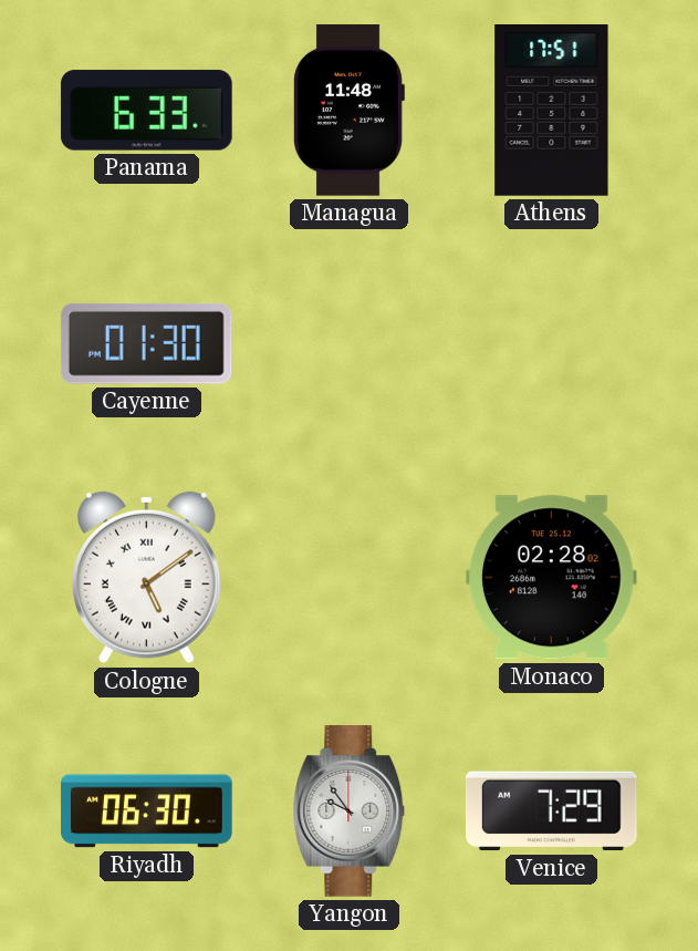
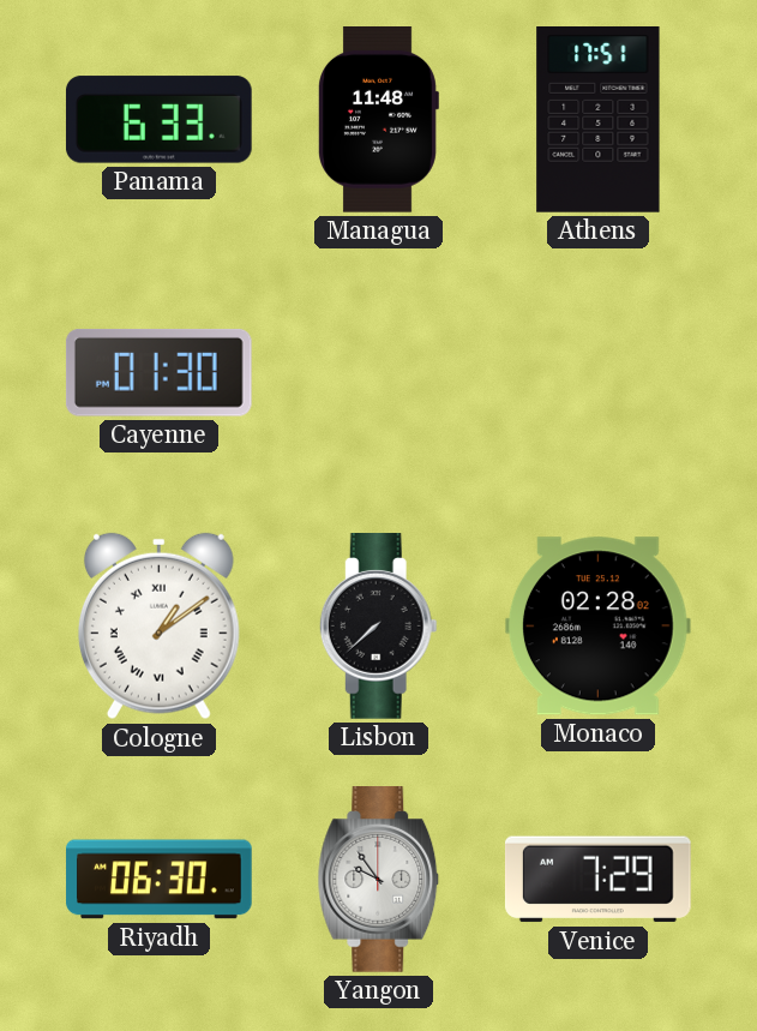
Cologne: 5:09 -> 1:09 (158, 627)
Lisbon: none -> 7:38 (378, 627)
